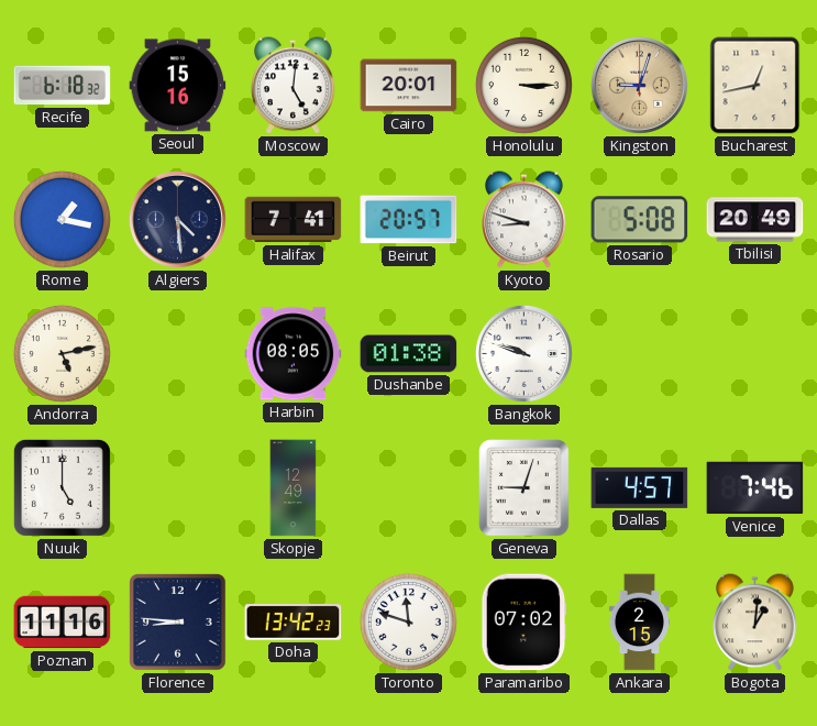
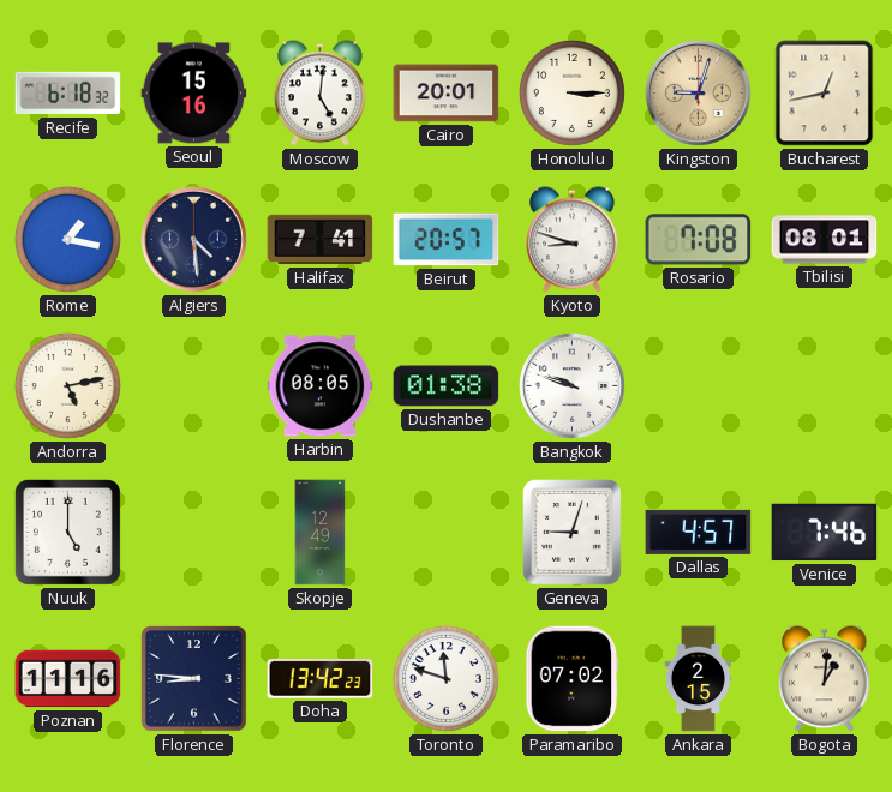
Rosario: 5:08 -> 7:08 (699, 240)
Tbilisi: 20:49 -> 08:01 (825, 240)
